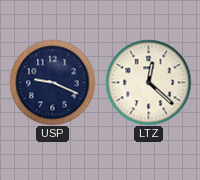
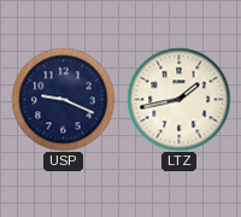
LTZ: 12:22 -> 1:43 (178, 99)
